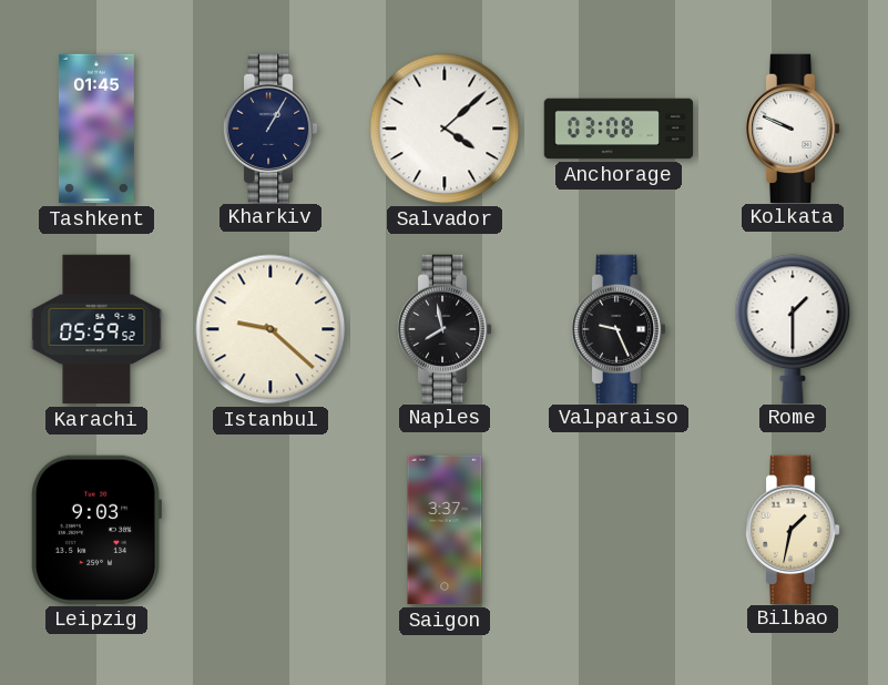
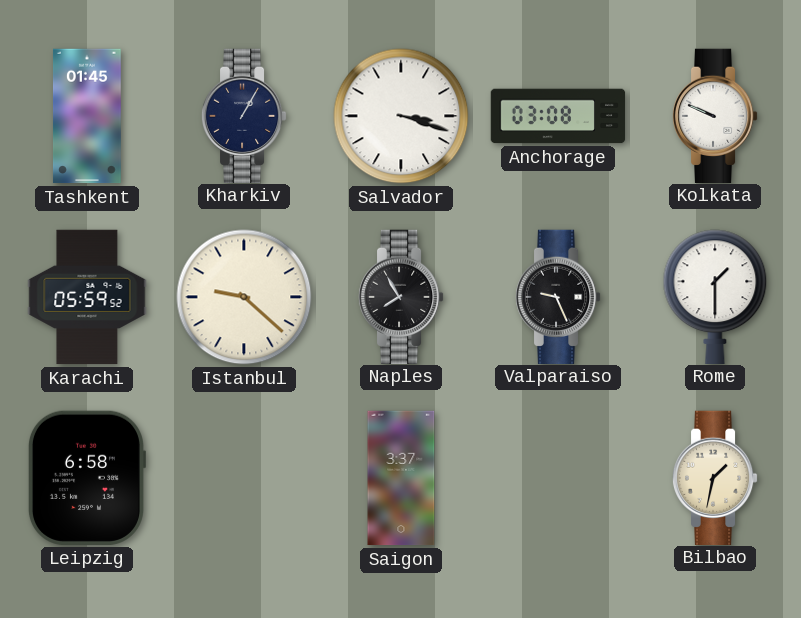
Salvador: 4:08 -> 3:18 (401, 116)
Naples: 7:58 -> 7:55 (401, 296)
Leipzig: 9:03 -> 6:58 (86, 478)
